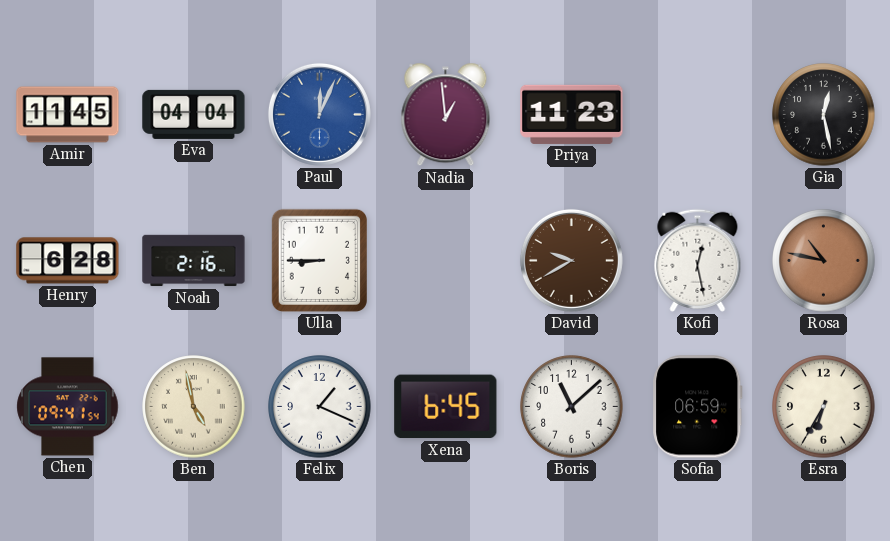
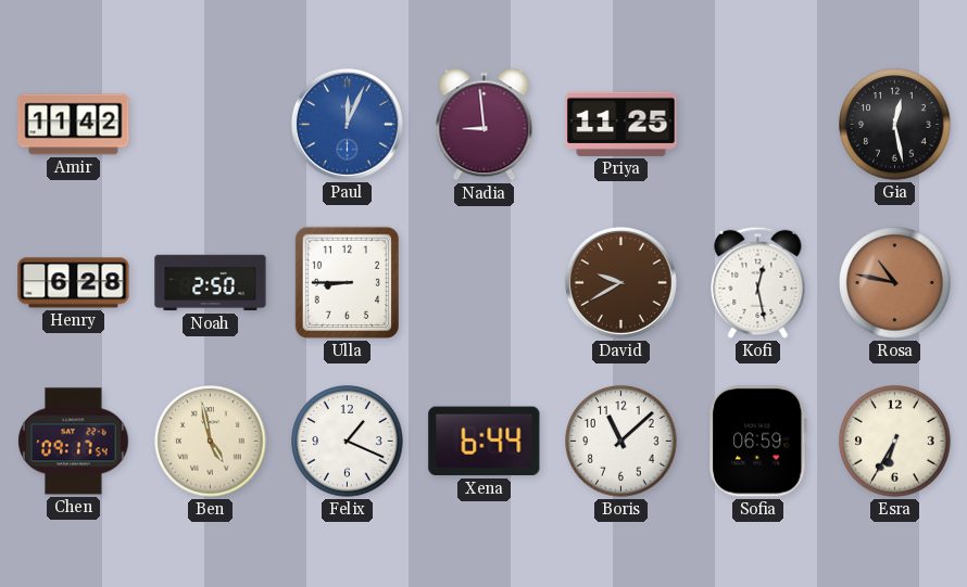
Amir: 11:45 -> 11:42 (74, 125)
Eva: 04:04 -> none (194, 114)
Nadia: 12:59 -> 8:59 (485, 125)
Priya: 11:23 -> 11:25 (621, 124)
Noah: 2:16 -> 2:50 (211, 283)
Chen: 09:41 -> 09:17 (74, 442)
Xena: 6:45 -> 6:44 (485, 442)
